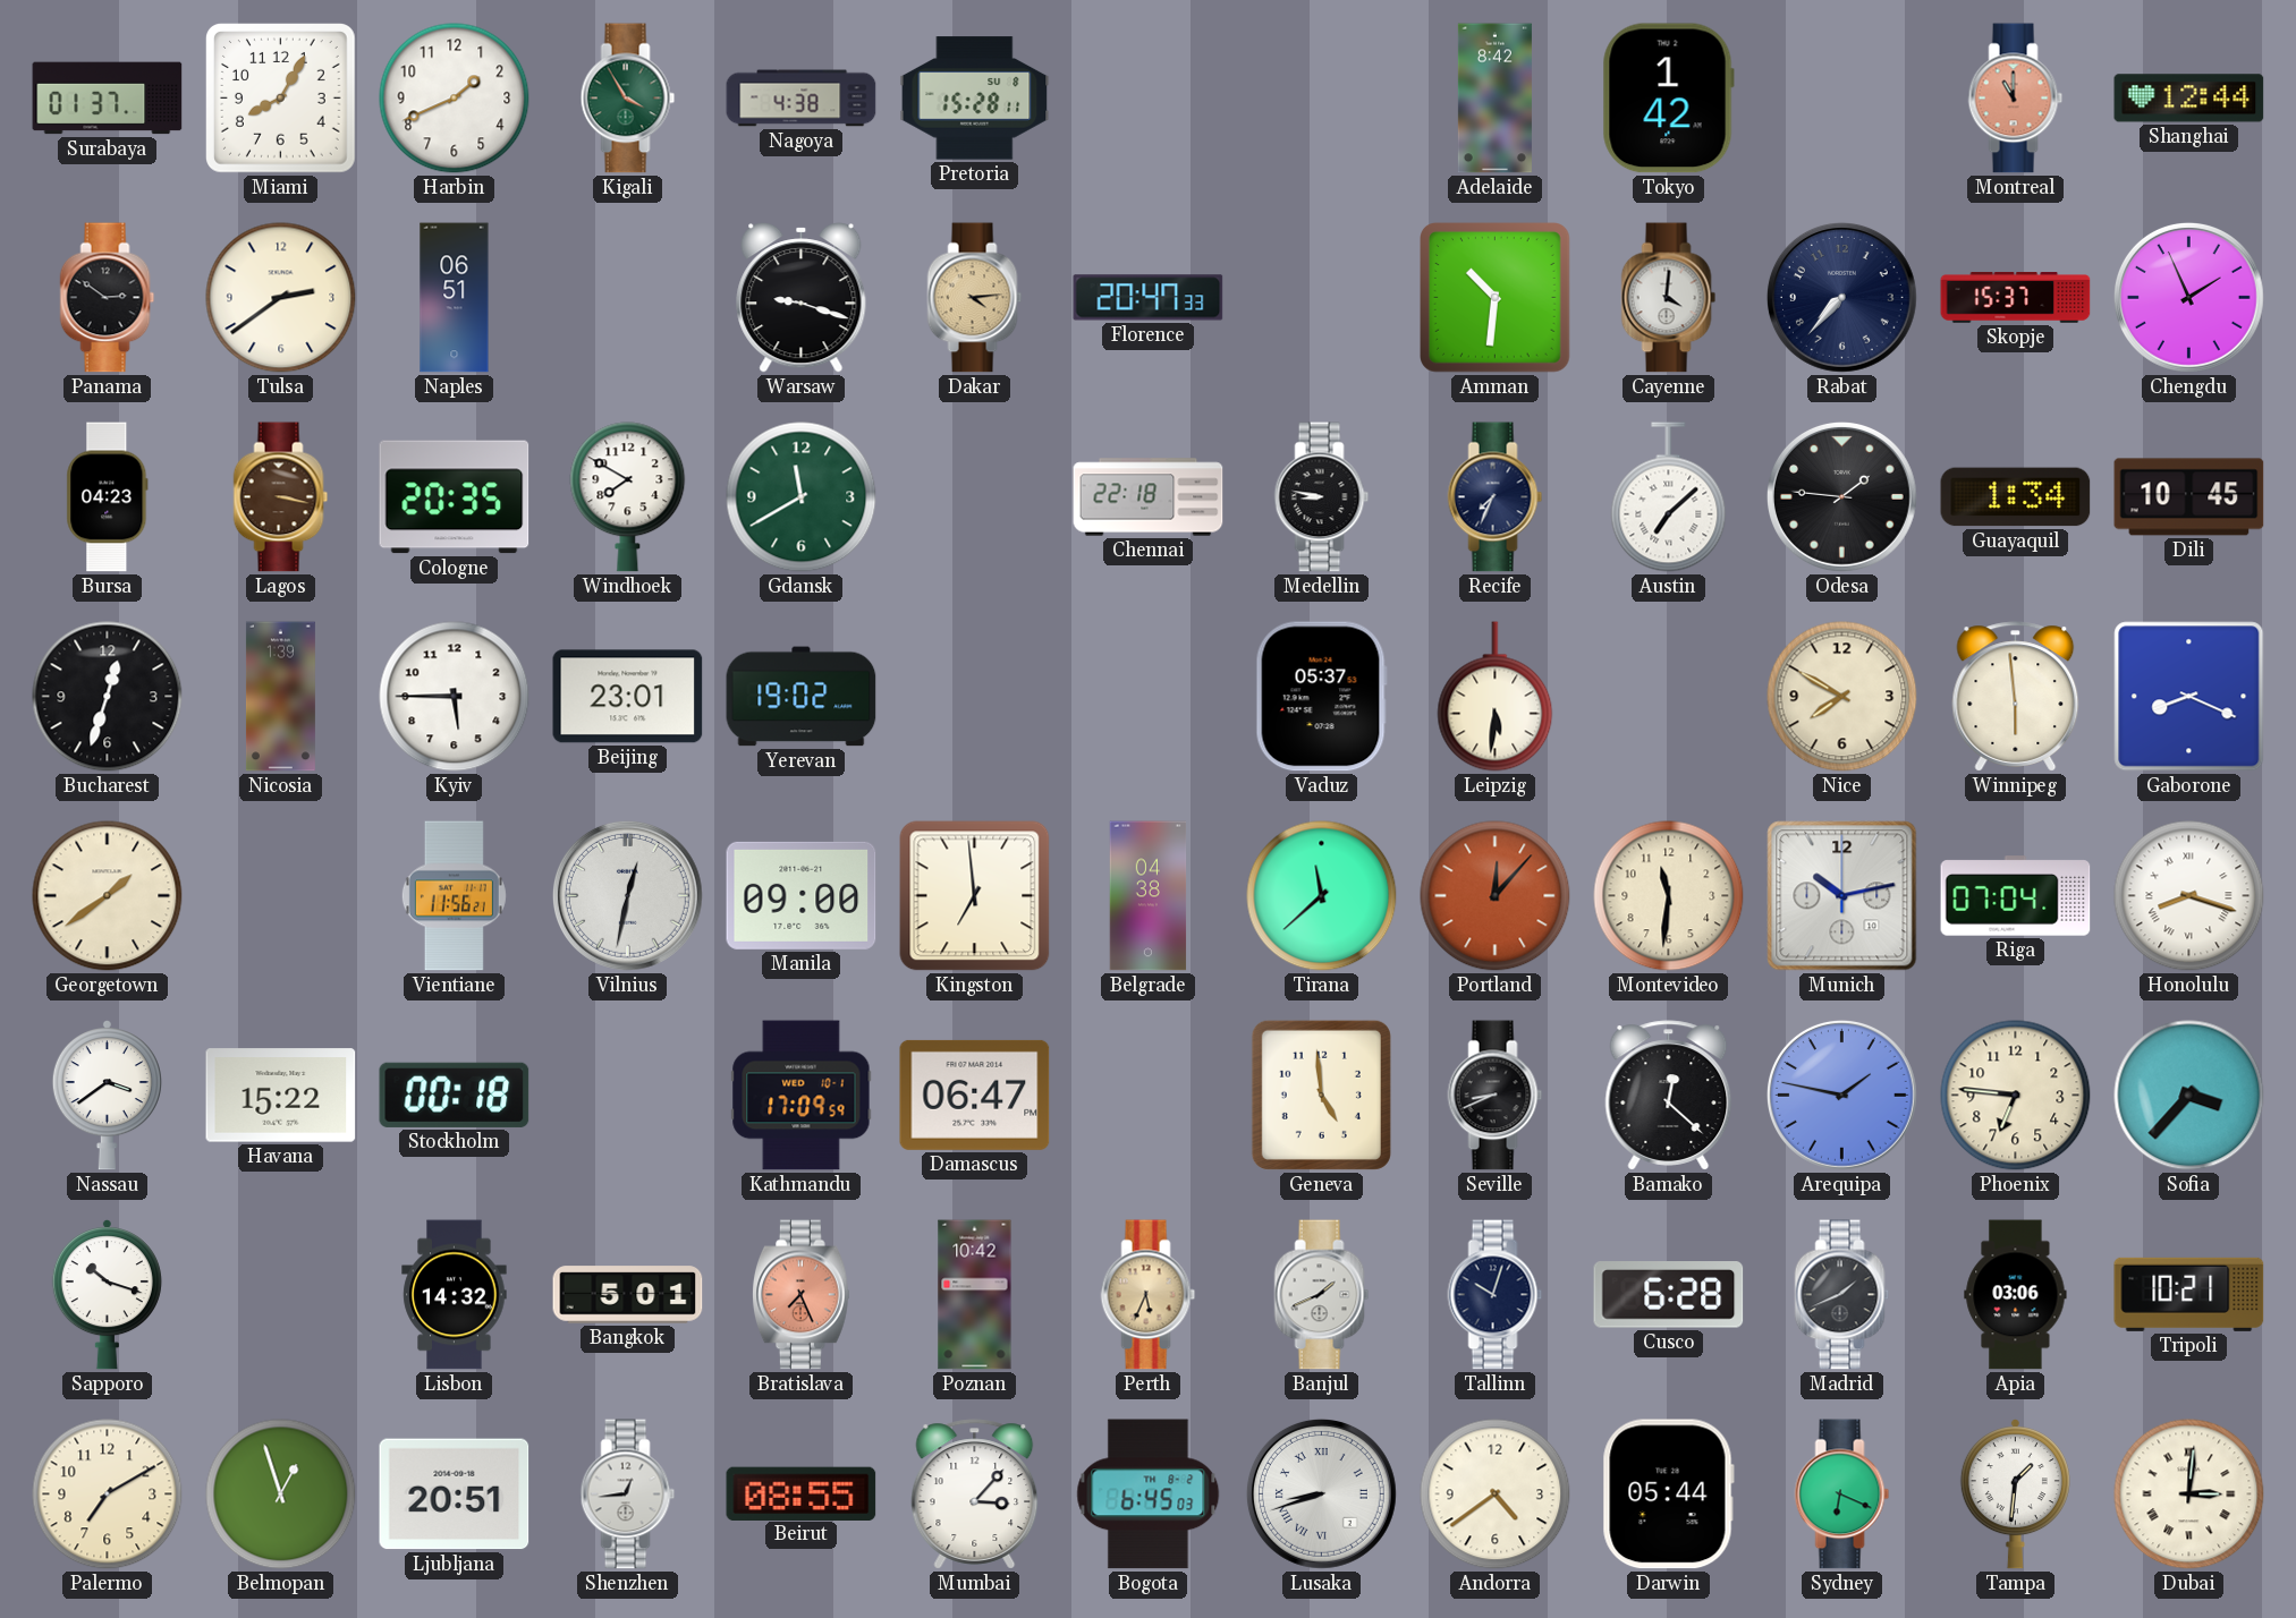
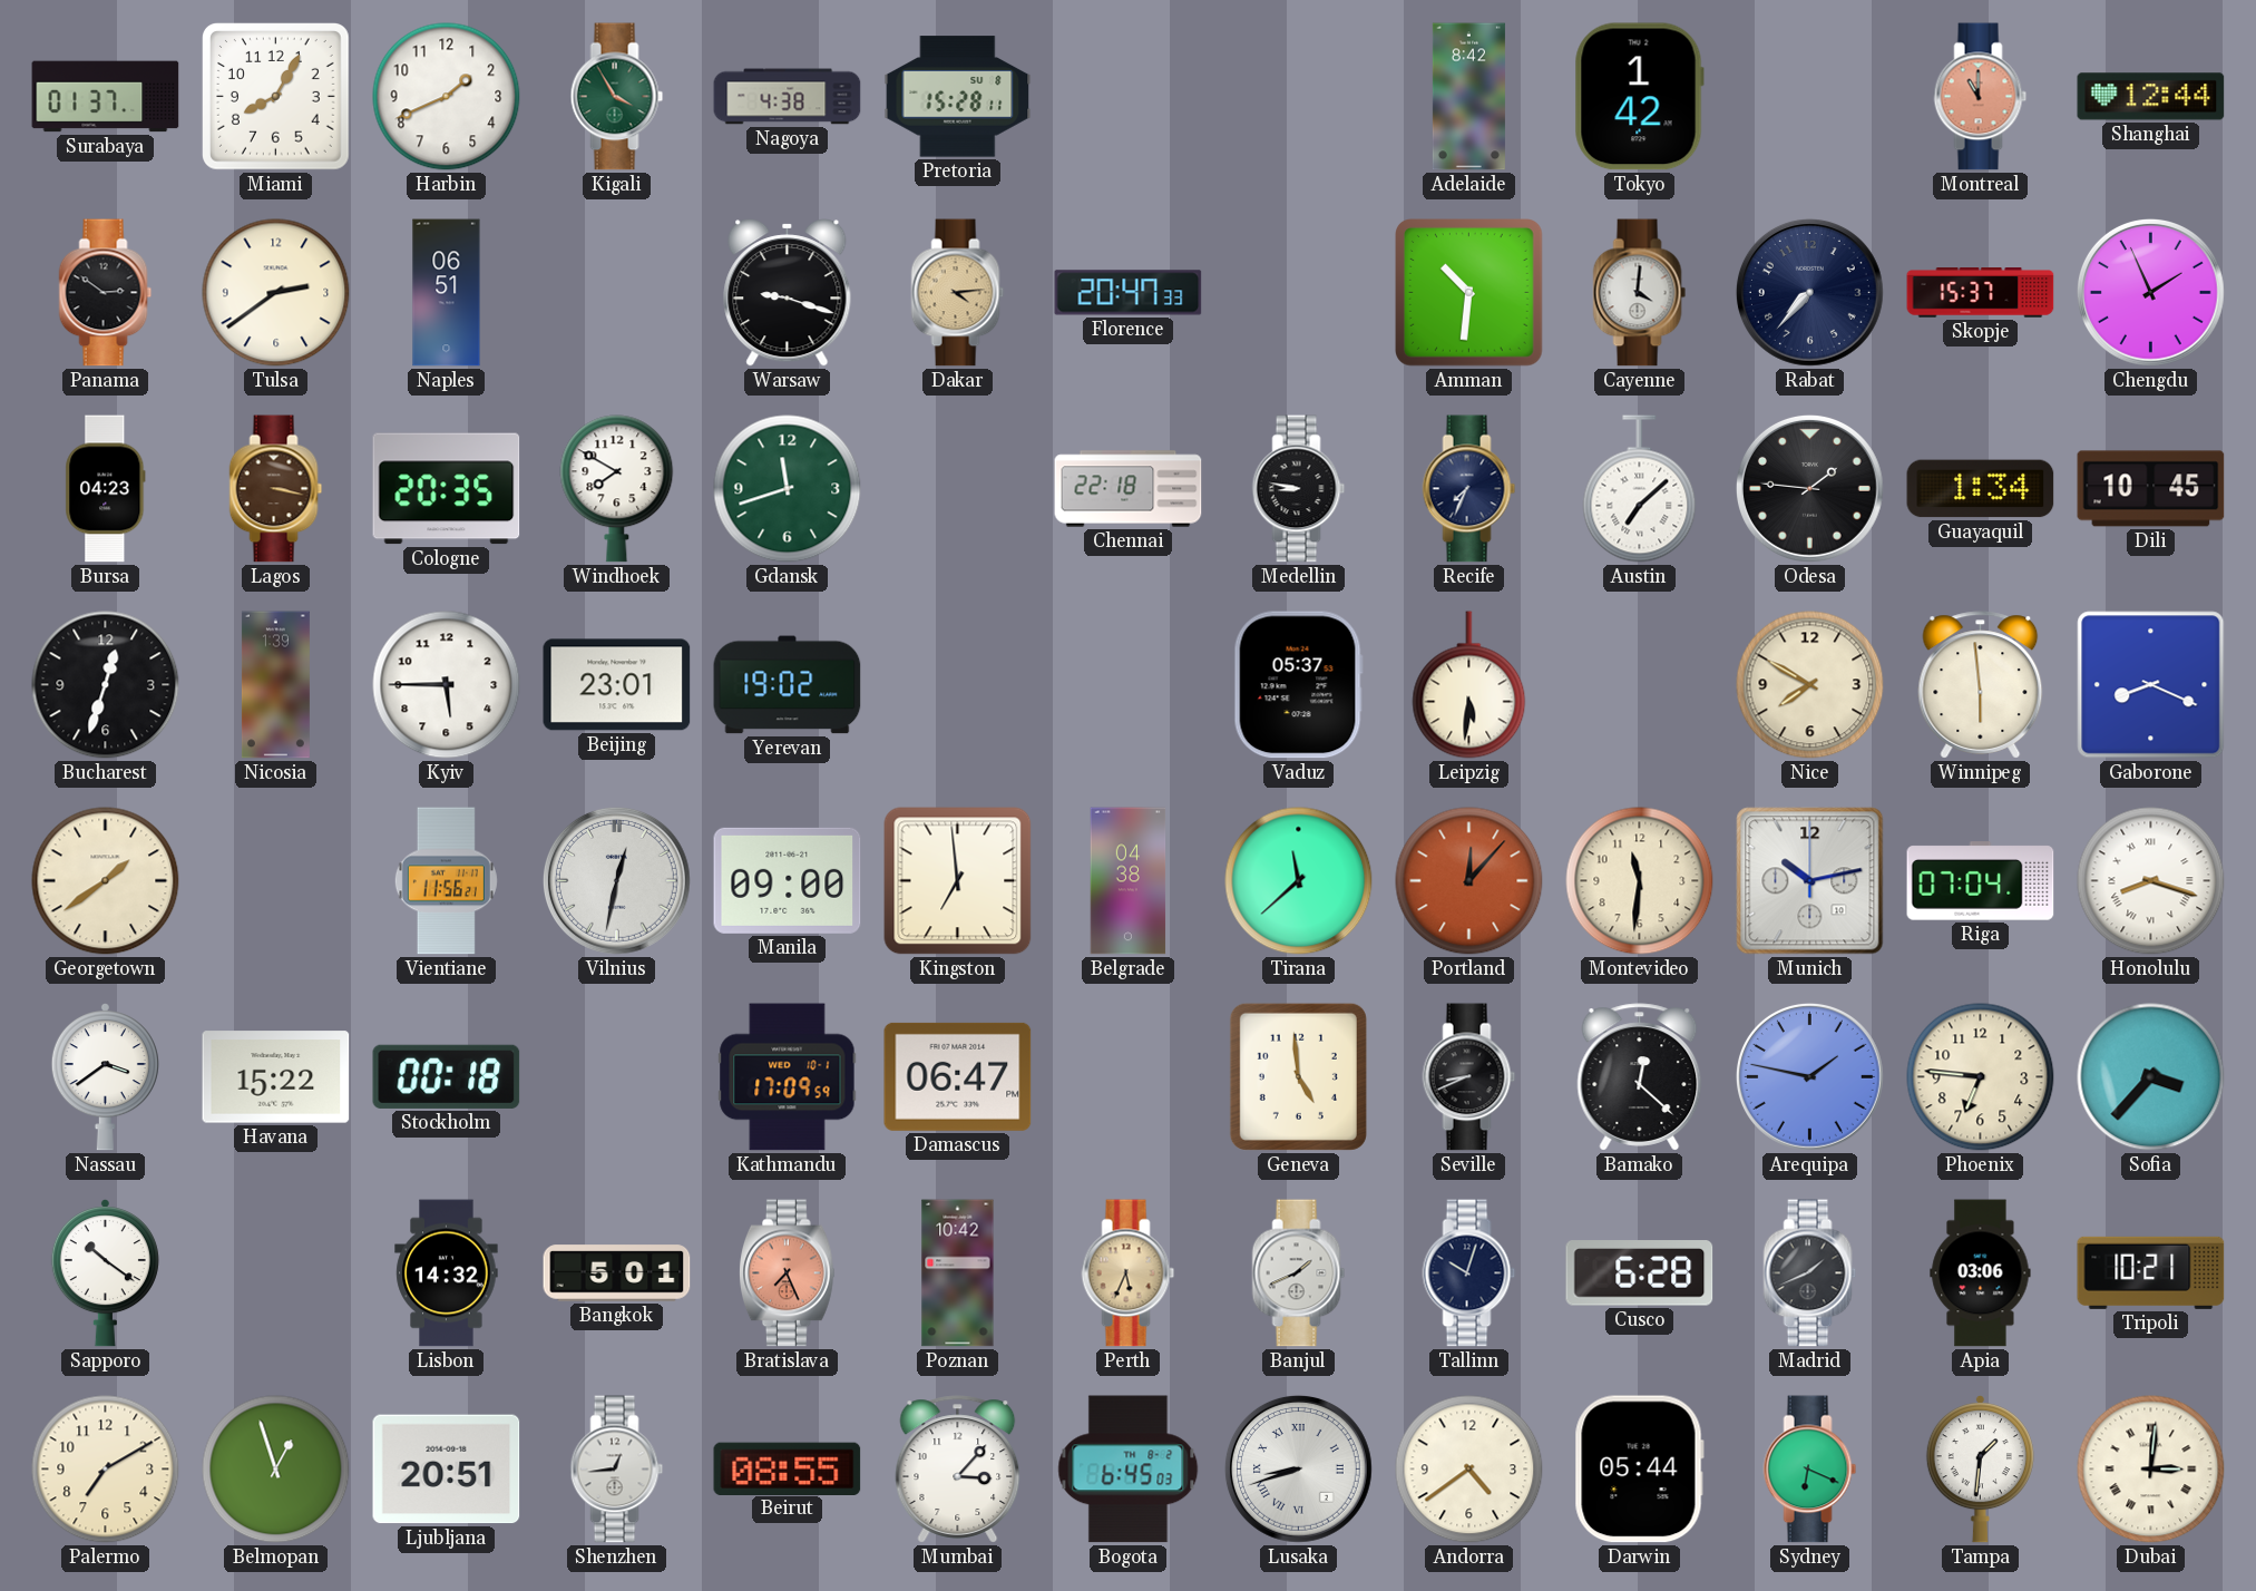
Gdansk: 11:40 -> 11:42 (788, 489)
Sapporo: 10:18 -> 10:21 (105, 1273)
